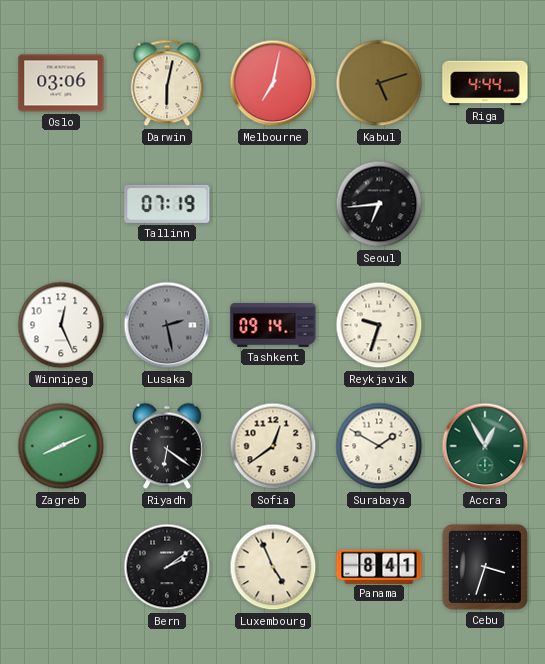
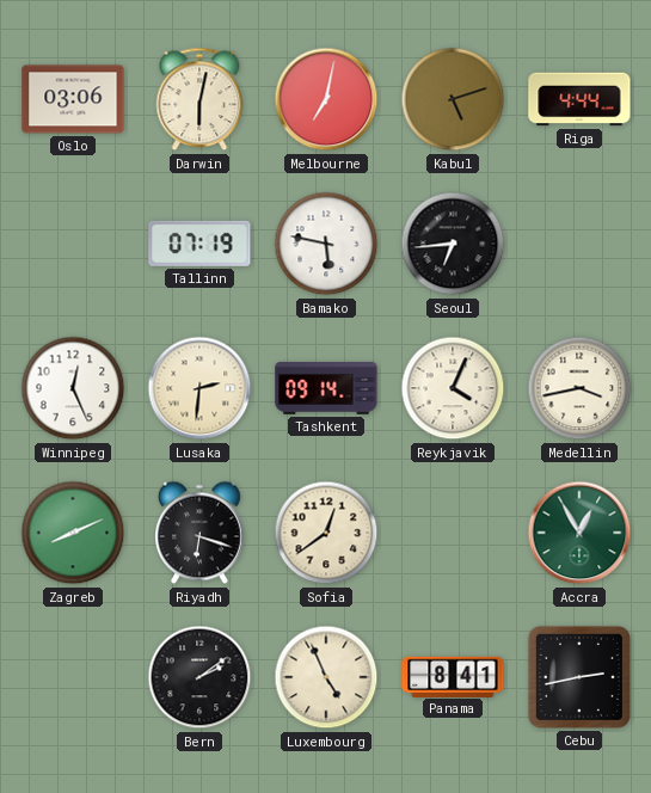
Bamako: none -> 5:47 (326, 244)
Lusaka: 2:28 -> 2:31 (199, 388)
Lusaka dial: grey -> cream (199, 388)
Reykjavik: 9:33 -> 4:04 (453, 388)
Medellin: none -> 3:43 (579, 388)
Riyadh: 6:21 -> 6:18 (201, 533)
Surabaya: 1:50 -> none (379, 446)
Cebu: 3:33 -> 2:43 (579, 677)
